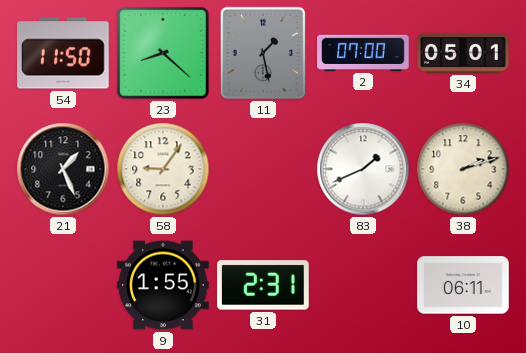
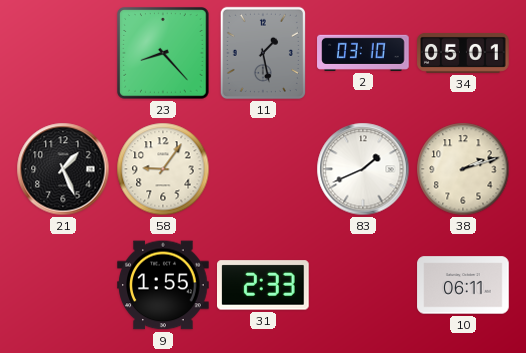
54: 11:50 -> none (63, 53)
23: 8:22 -> 8:23 (163, 53)
2: 07:00 -> 03:10 (363, 53)
31: 2:31 -> 2:33 (263, 285)
